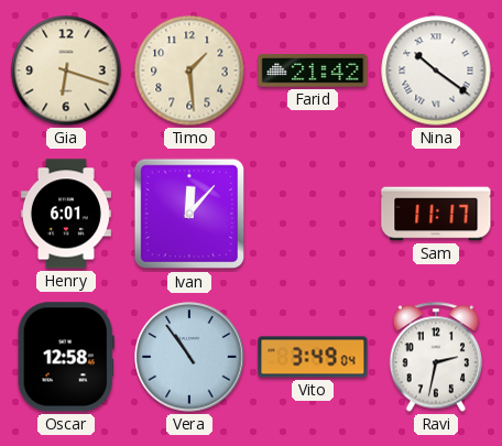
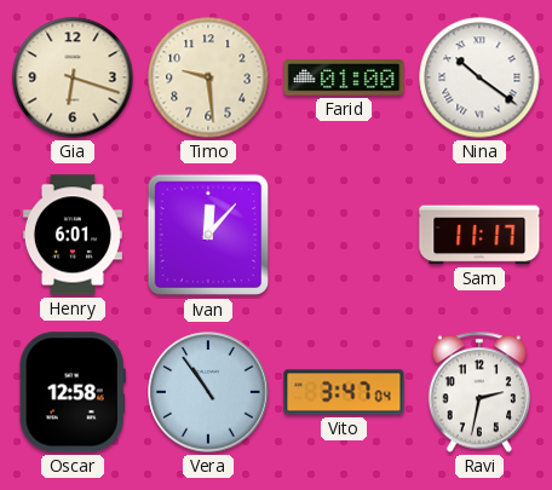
Timo: 1:29 -> 9:29 (208, 77)
Farid: 21:42 -> 01:00 (344, 77)
Vito: 3:49 -> 3:47 (344, 392)
